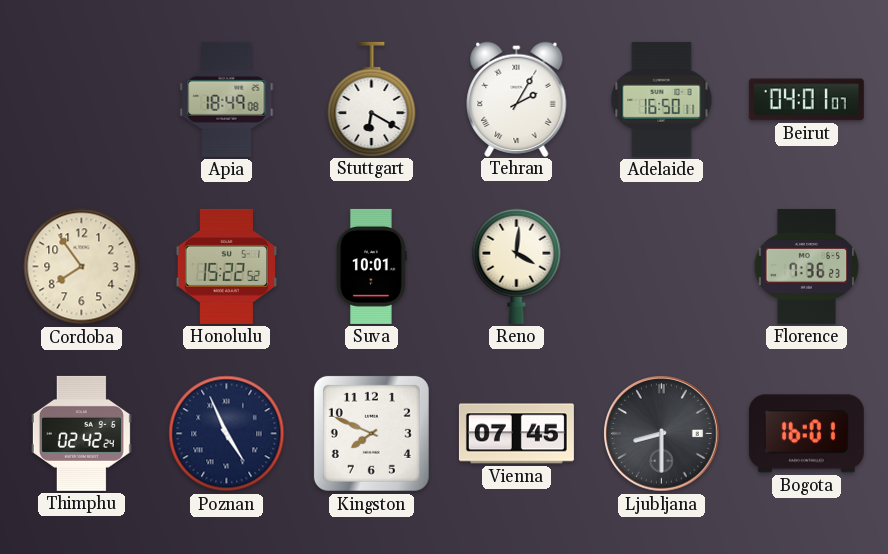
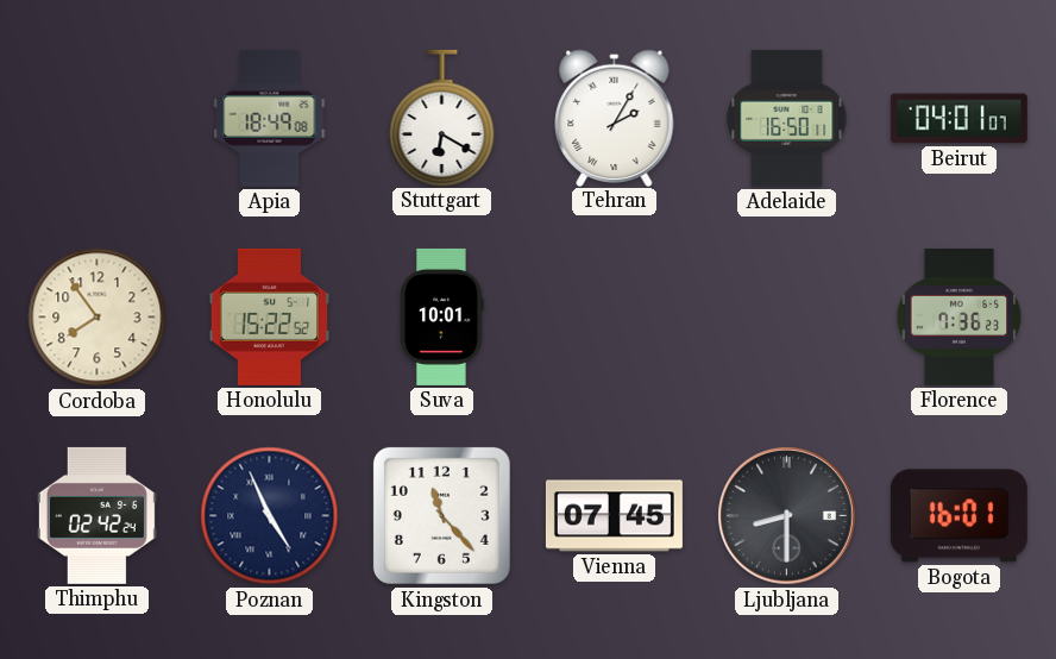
Reno: 4:01 -> none (517, 266)
Kingston: 7:49 -> 11:23 (441, 515)
